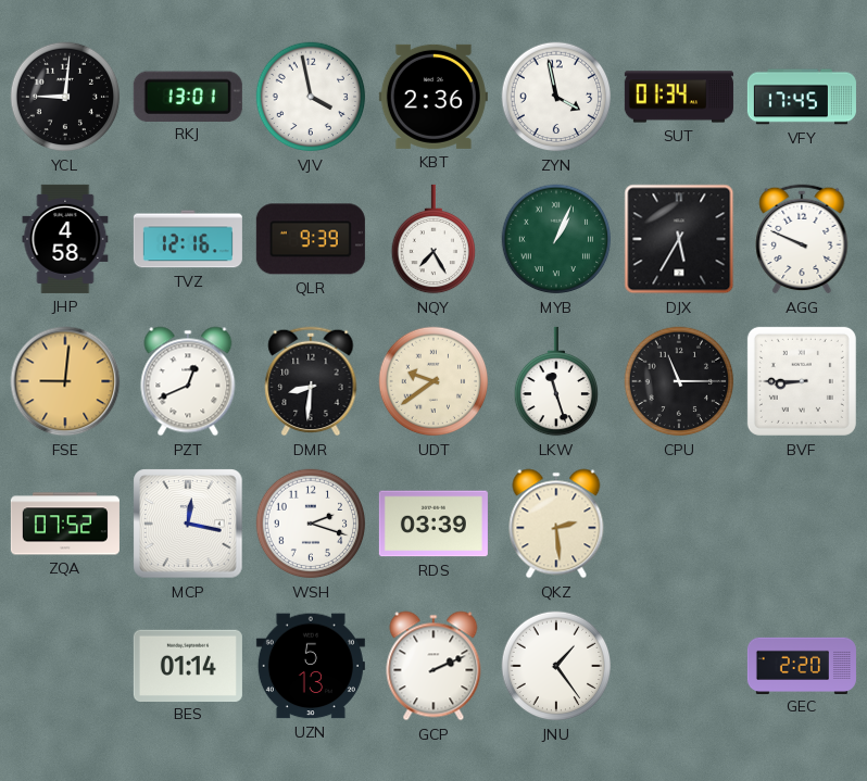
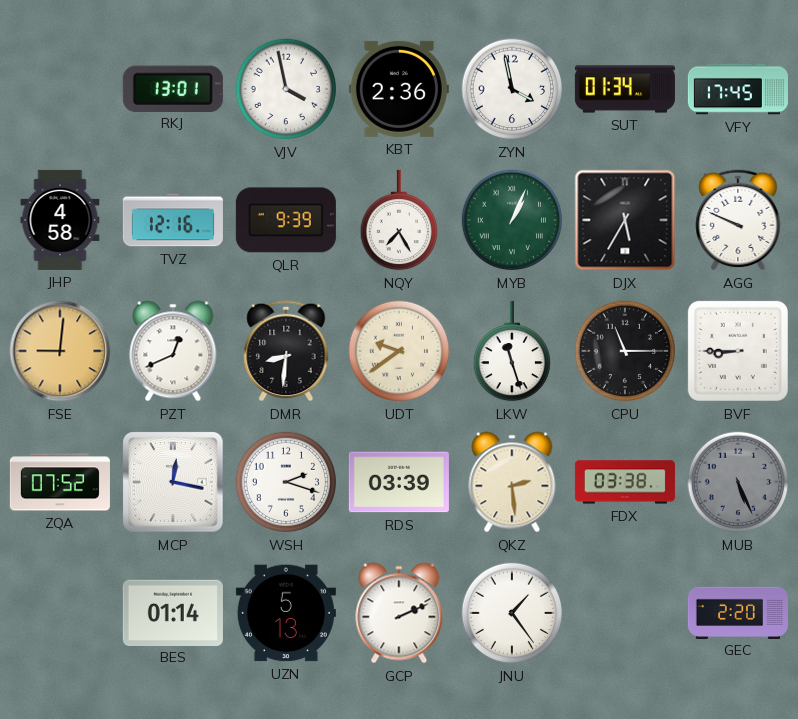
YCL: 9:01 -> none (65, 97)
FDX: none -> 03:38 (625, 482)
MUB: none -> 5:26 (738, 482)
